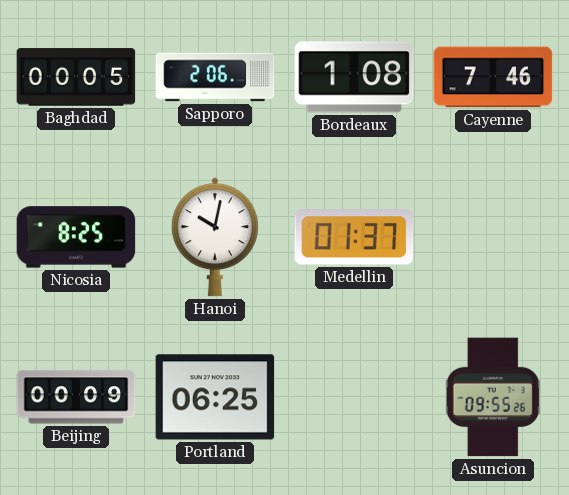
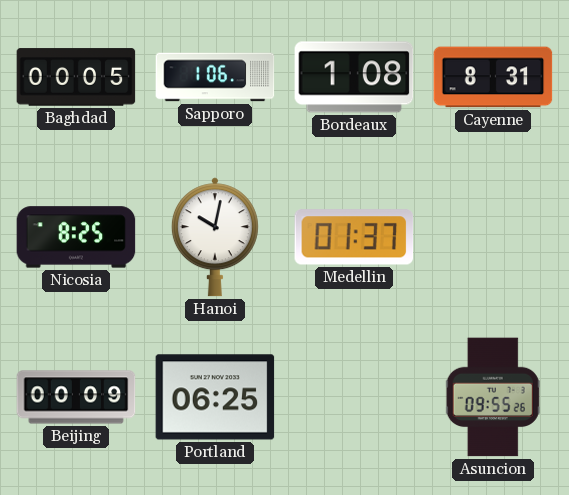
Sapporo: 2:06 -> 1:06 (215, 77)
Cayenne: 7:46 -> 8:31 (493, 77)
